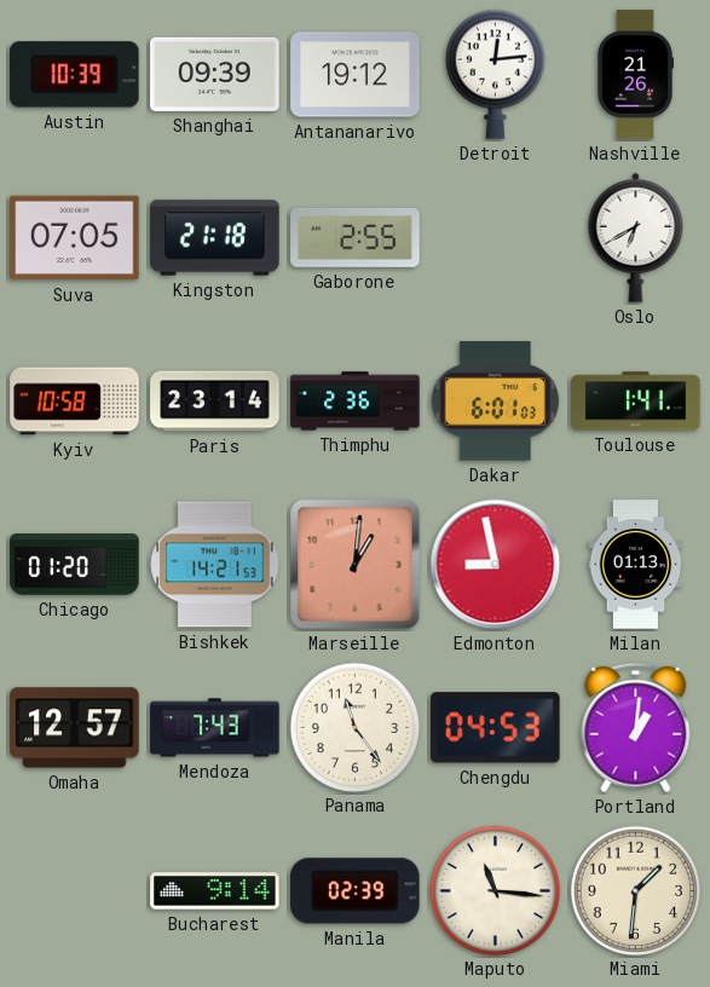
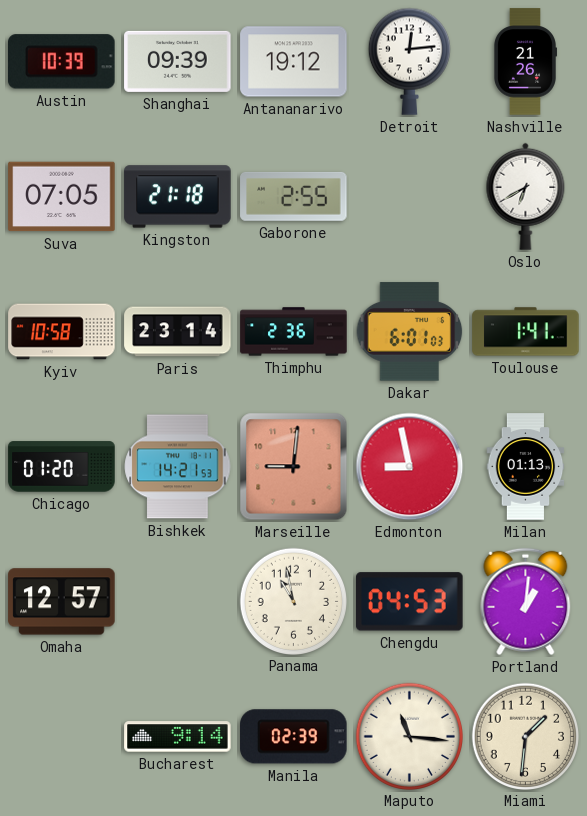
Marseille: 1:01 -> 9:01 (294, 467)
Mendoza: 7:43 -> none (215, 728)
Panama: 11:24 -> 10:58 (293, 601)
